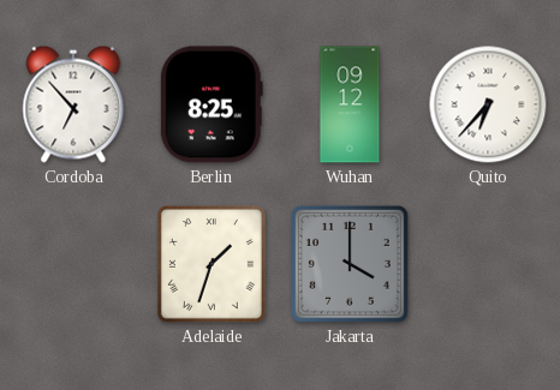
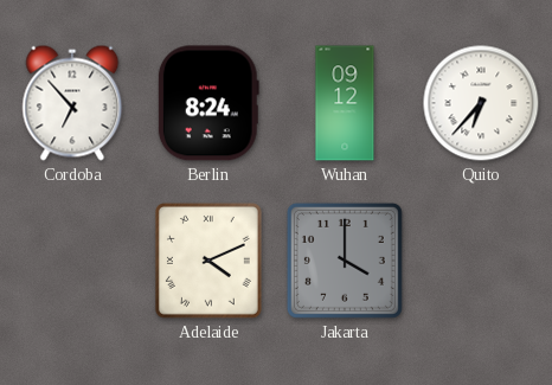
Berlin: 8:25 -> 8:24 (208, 103)
Adelaide: 1:33 -> 4:11 (208, 261)
